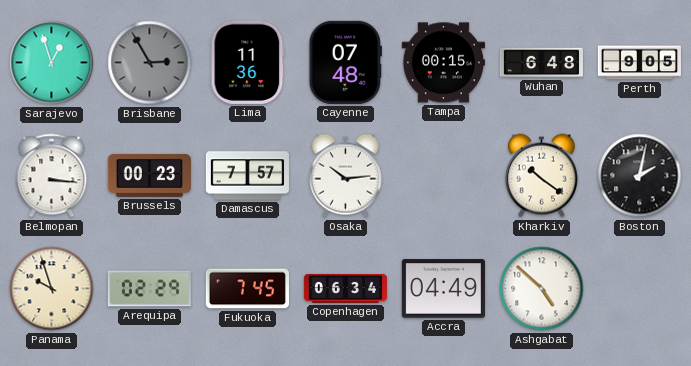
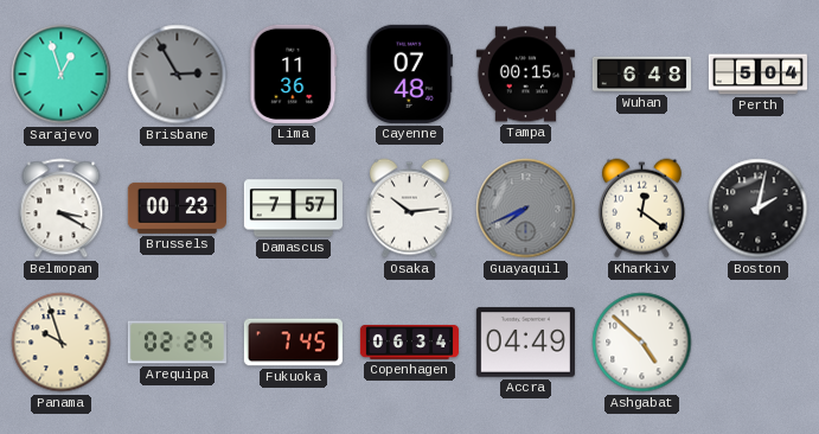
Perth: 9:05 -> 5:04 (757, 75)
Belmopan: 3:16 -> 3:20 (62, 209)
Guayaquil: none -> 7:41 (526, 209)
Kharkiv: 10:21 -> 12:21 (641, 209)
